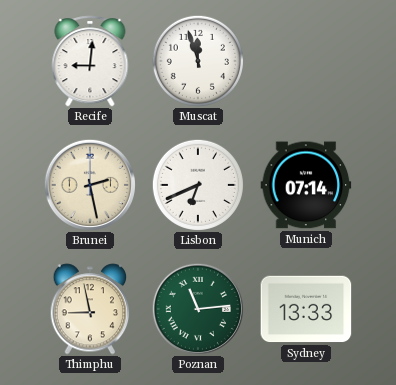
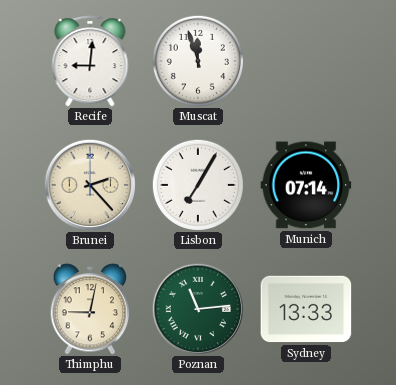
Brunei: 2:28 -> 2:23 (90, 185)
Lisbon: 6:41 -> 7:05 (198, 185)
Thimphu: 8:58 -> 9:02 (90, 309)
